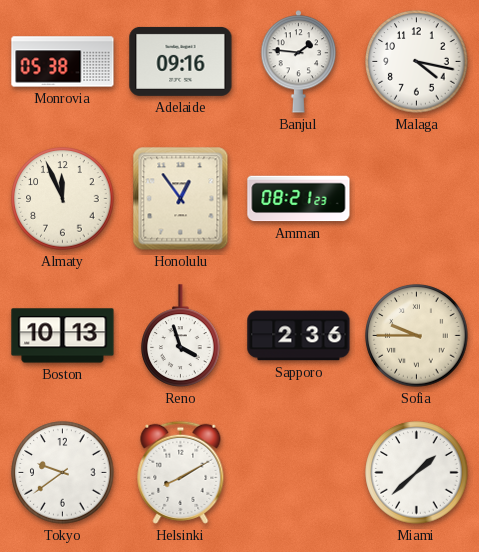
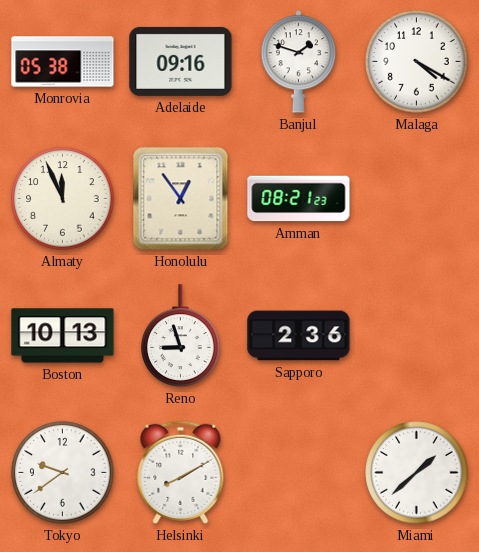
Banjul: 1:46 -> 1:48 (299, 62)
Malaga: 4:17 -> 4:20 (417, 62)
Reno: 3:57 -> 8:57 (181, 336)
Sofia: 9:45 -> none (417, 336)
